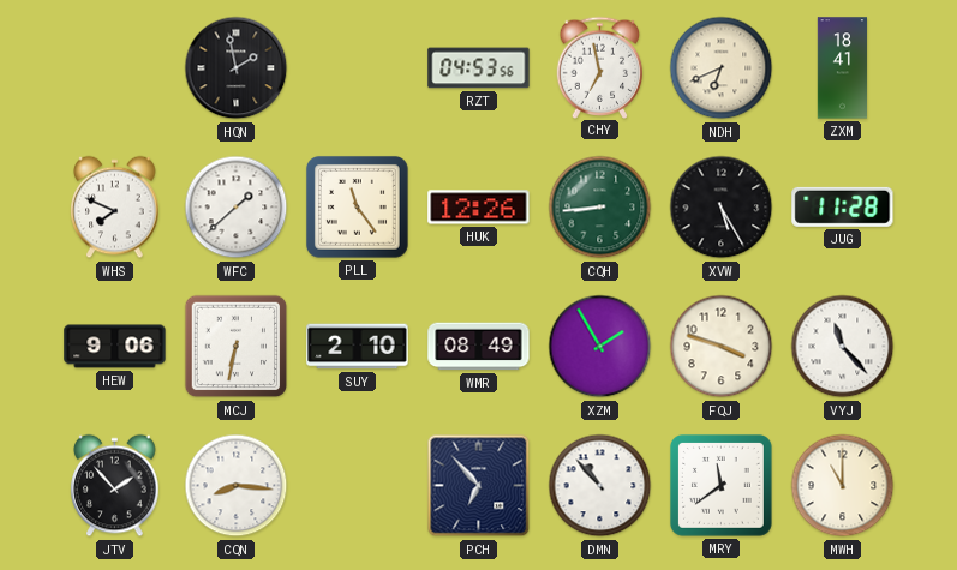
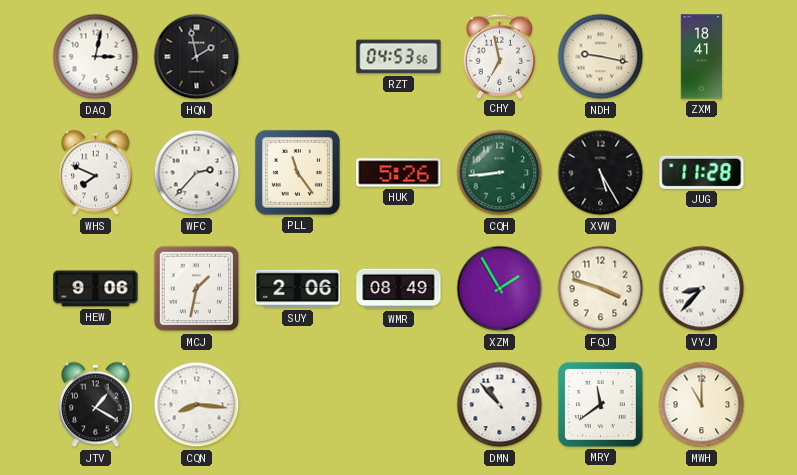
DAQ: none -> 3:02 (96, 57)
NDH: 6:41 -> 9:17 (601, 57)
WFC: 1:38 -> 2:37 (197, 173)
HUK: 12:26 -> 5:26 (399, 173)
MCJ: 6:32 -> 1:32 (197, 289)
SUY: 2:10 -> 2:06 (298, 289)
VYJ: 11:23 -> 8:37 (702, 289)
JTV: 1:53 -> 1:20 (96, 405)
PCH: 6:53 -> none (479, 486)
